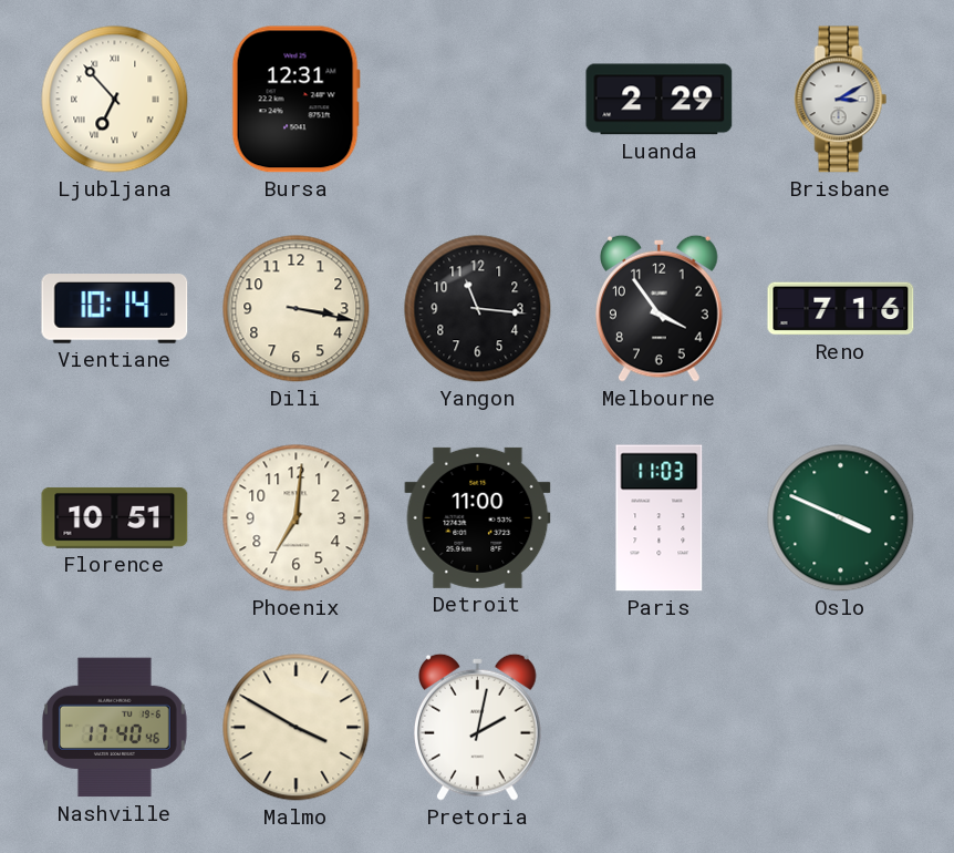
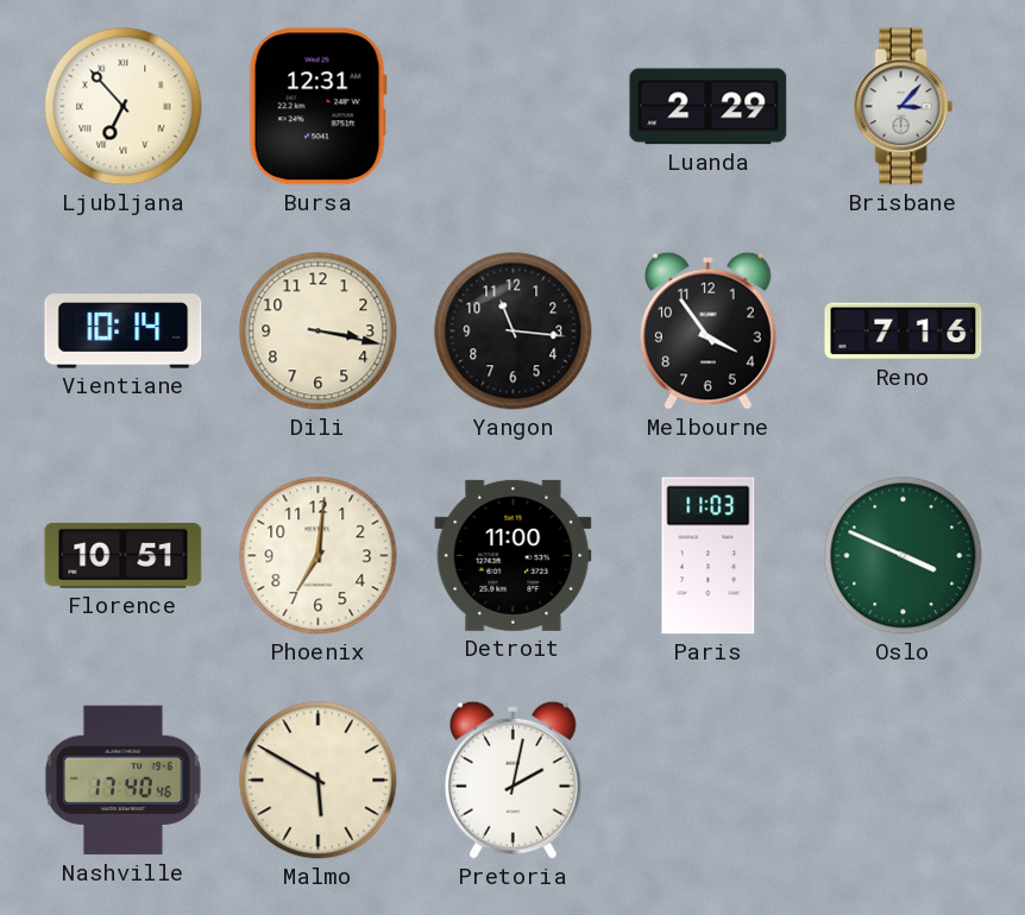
Brisbane: 3:10 -> 3:07 (904, 107)
Malmo: 3:50 -> 5:50 (319, 781)
